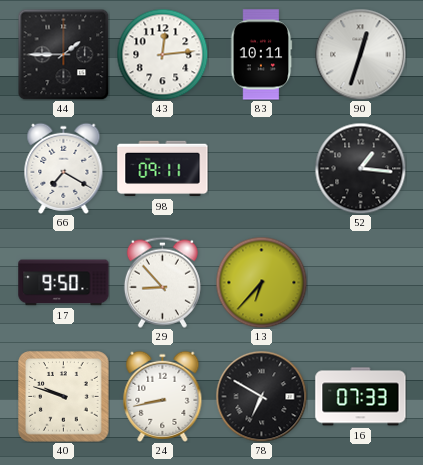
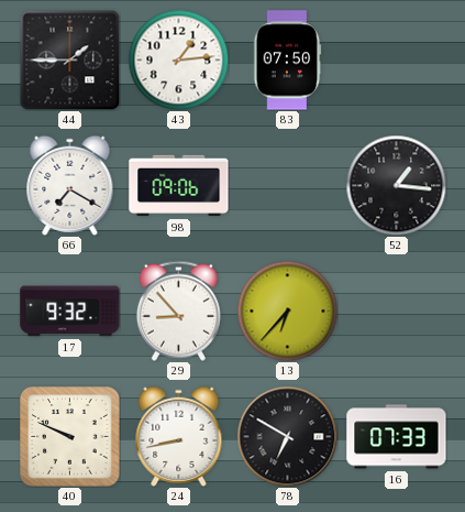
43: 12:14 -> 1:14 (178, 59)
83: 10:11 -> 07:50 (287, 61)
90: 12:33 -> none (360, 54)
98: 09:11 -> 09:06 (179, 186)
17: 9:50 -> 9:32 (70, 312)
40: 9:48 -> 9:49 (70, 437)
